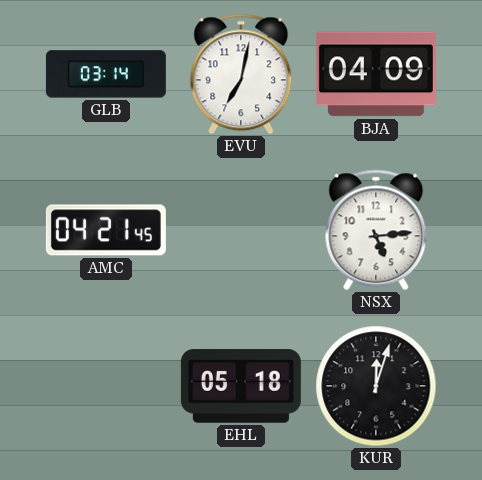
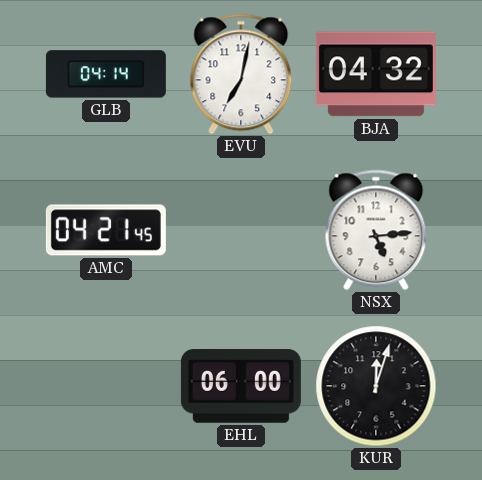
GLB: 03:14 -> 04:14 (106, 74)
BJA: 04:09 -> 04:32 (376, 74)
EHL: 05:18 -> 06:00 (241, 386)
